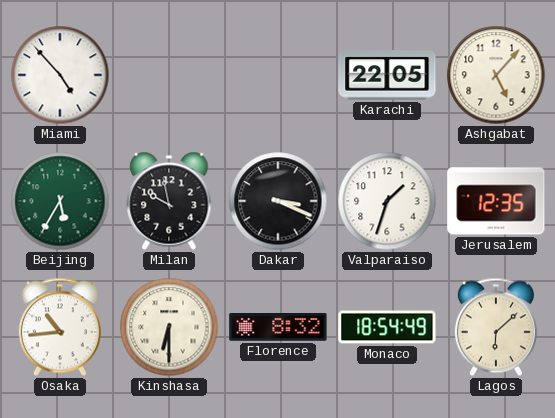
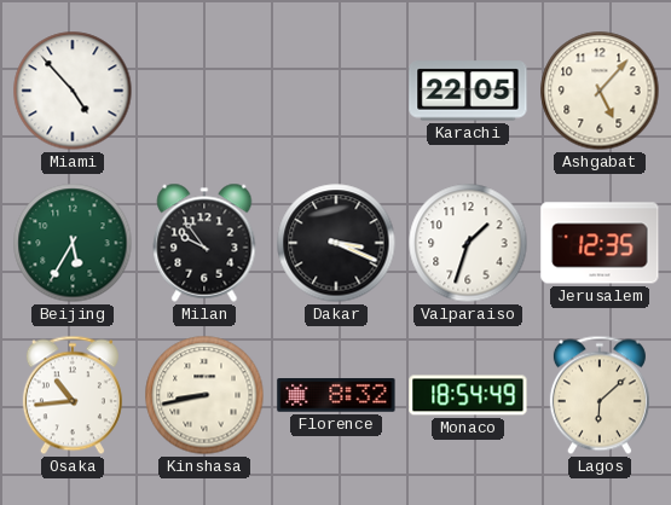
Milan: 9:58 -> 9:54 (204, 243)
Kinshasa: 6:30 -> 8:43 (204, 395)
